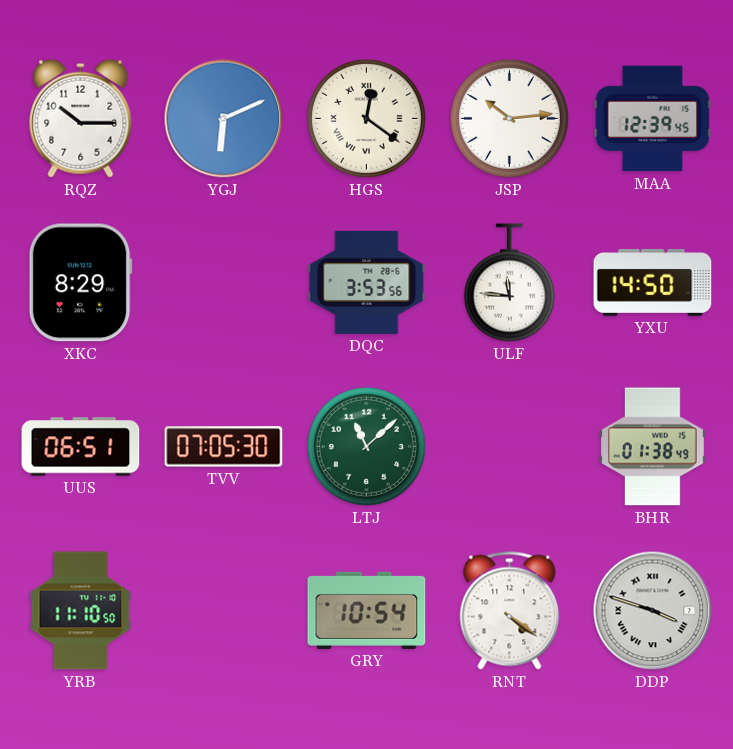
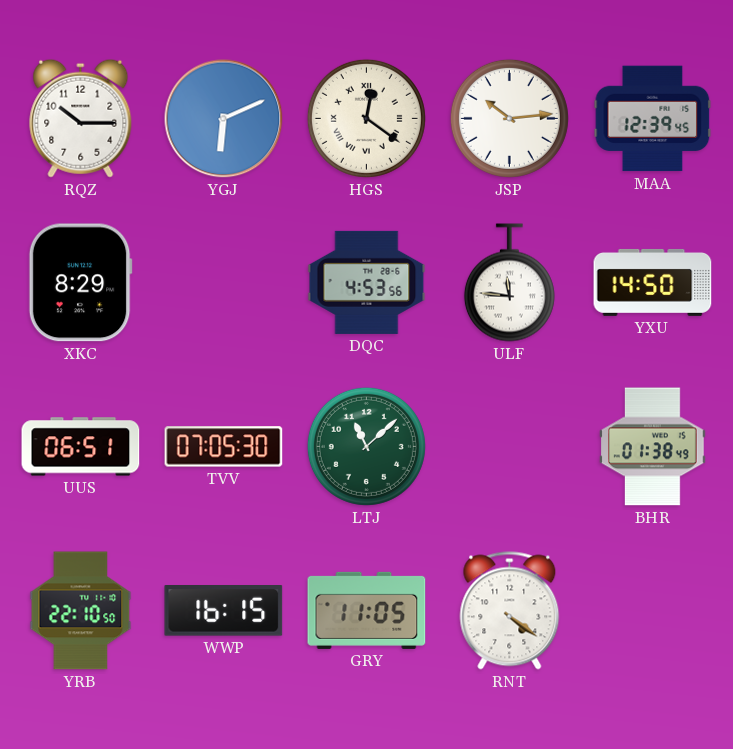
DQC: 3:53 -> 4:53 (367, 282)
YRB: 11:10 -> 22:10 (81, 611)
WWP: none -> 16:15 (224, 611)
GRY: 10:54 -> 11:05 (367, 610)
DDP: 3:48 -> none (653, 611)
